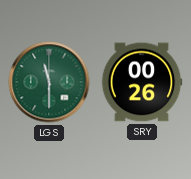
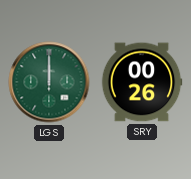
LGS: 11:30 -> 12:00 (49, 82)
